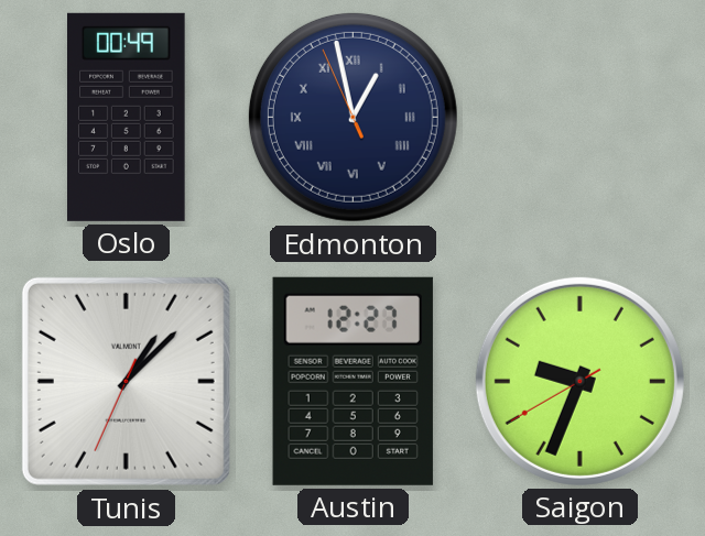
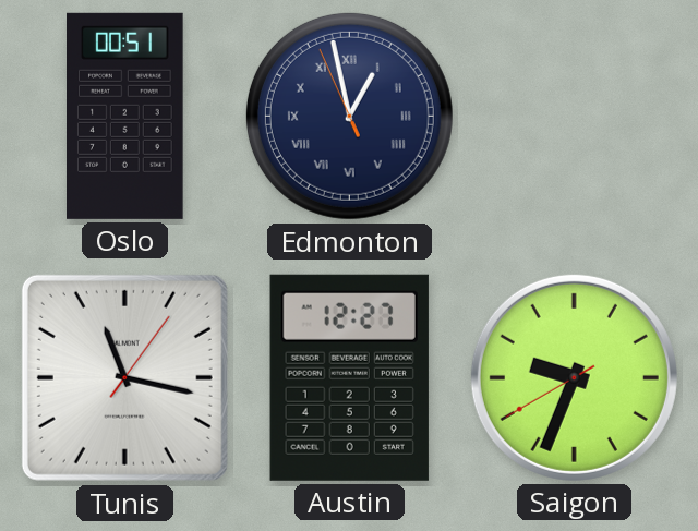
Oslo: 00:49 -> 00:51 (125, 116)
Tunis: 1:07 -> 11:17 (124, 377)
